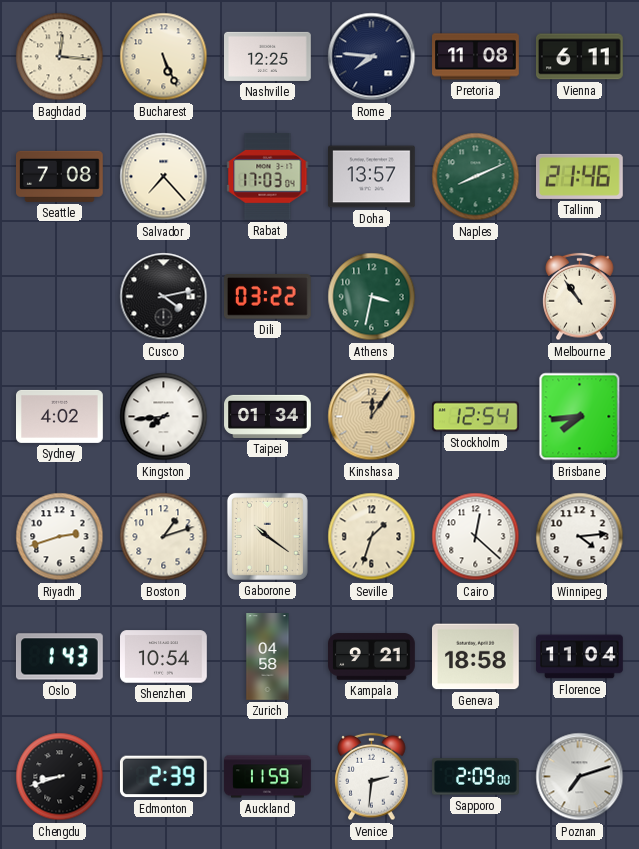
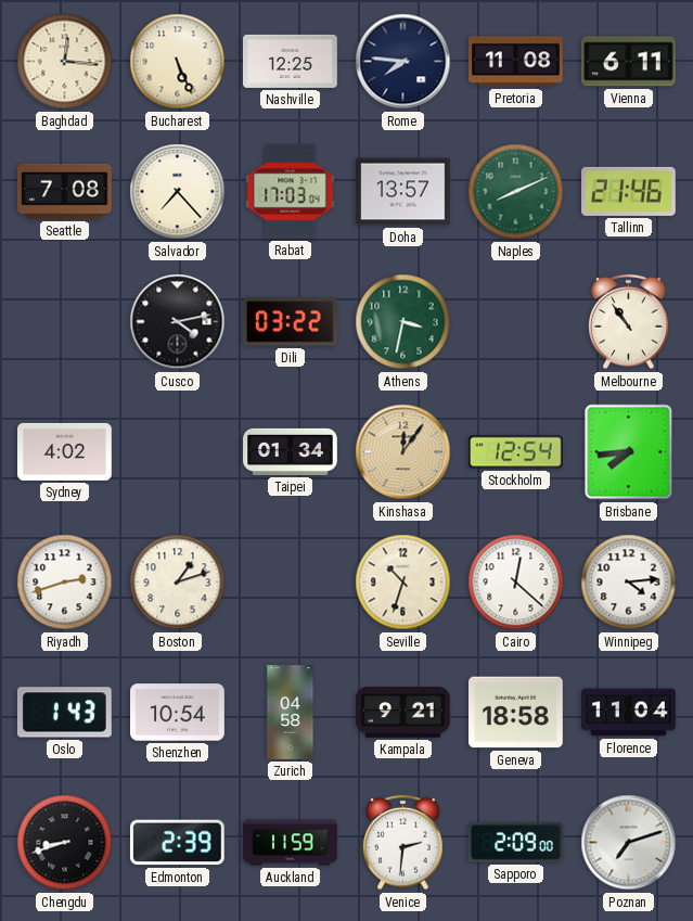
Kingston: 7:44 -> none (164, 417)
Gaborone: 10:21 -> none (267, 536)
Seville: 1:33 -> 10:33 (403, 583)
